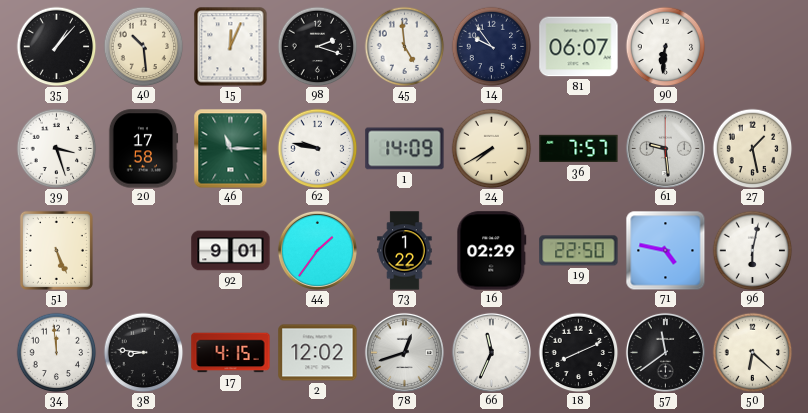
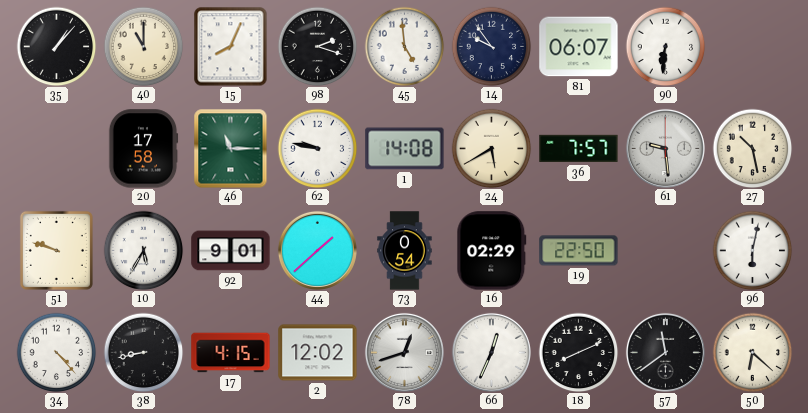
40: 10:29 -> 11:00 (143, 46)
15: 12:04 -> 8:04 (231, 47)
39: 3:27 -> none (56, 148)
1: 14:09 -> 14:08 (405, 149)
24: 7:40 -> 5:40 (491, 148)
27: 1:28 -> 10:28 (752, 148)
51: 5:26 -> 9:48 (56, 250)
10: none -> 5:35 (143, 250)
44: 1:36 -> 1:38 (317, 250)
73: 1:22 -> 0:54 (405, 251)
71: 4:47 -> none (665, 250)
34: 11:59 -> 4:23 (56, 352)
38: 8:46 -> 8:43 (143, 352)
66: 11:34 -> 12:34 (491, 352)
